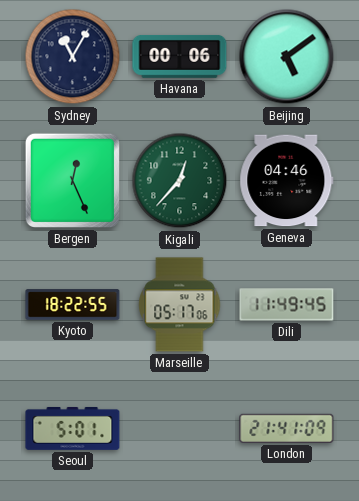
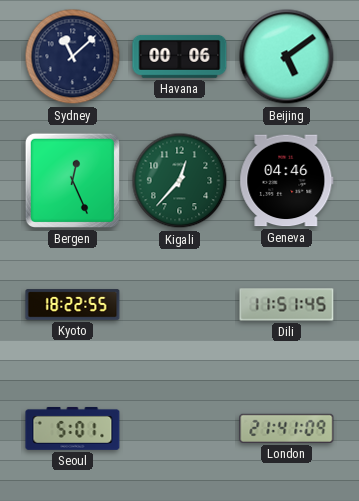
Sydney: 11:05 -> 11:08 (73, 57)
Marseille: 05:17 -> none (180, 305)
Dili: 11:49 -> 11:51 (287, 305)
